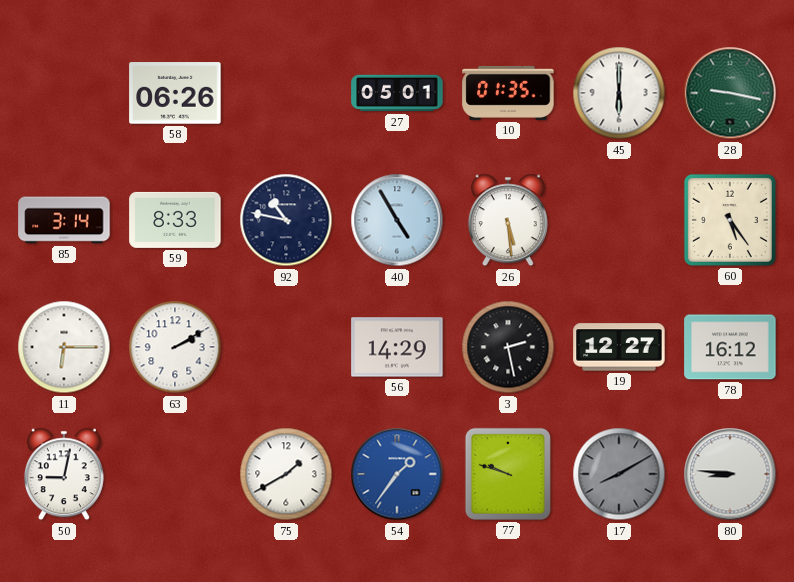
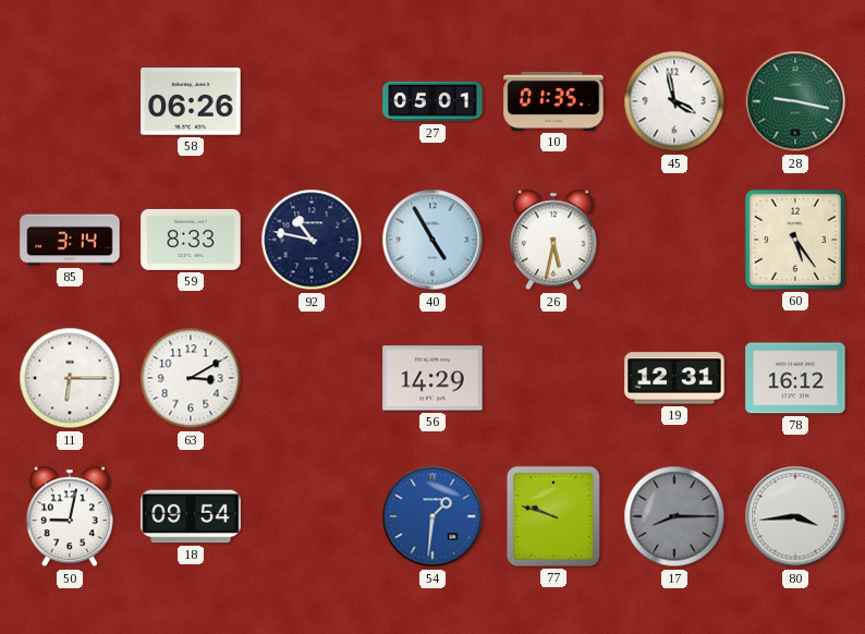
45: 6:00 -> 3:58 (674, 101)
26: 5:29 -> 5:32 (553, 240)
63: 2:10 -> 3:10 (191, 378)
3: 2:28 -> none (508, 347)
19: 12:27 -> 12:31 (674, 378)
18: none -> 09:54 (191, 516)
75: 1:40 -> none (286, 474)
54: 1:36 -> 1:31 (432, 516)
17: 8:10 -> 8:15 (674, 516)
80: 8:46 -> 3:44 (795, 516)
